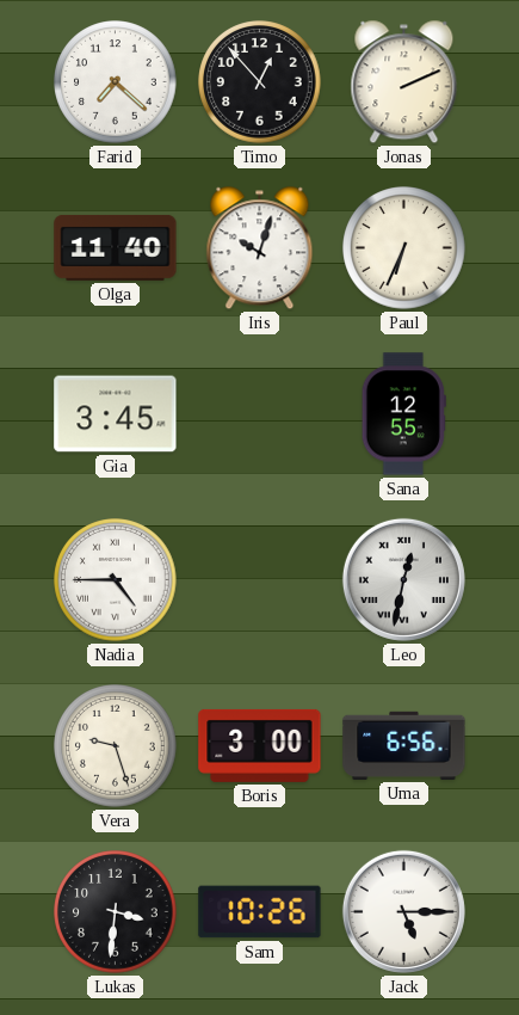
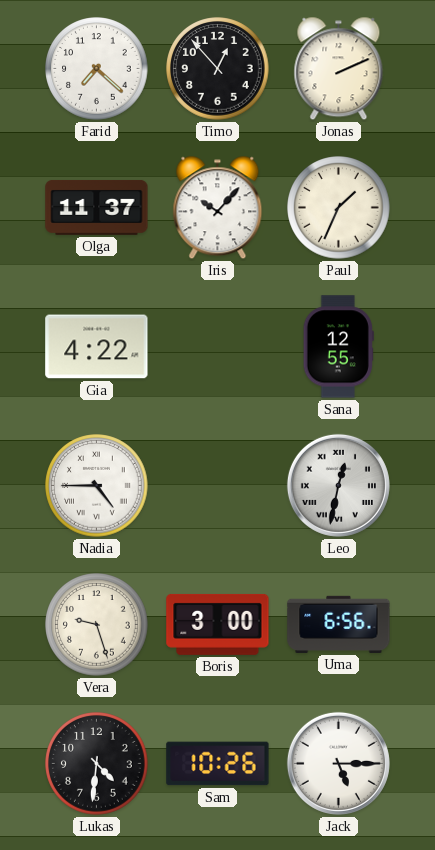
Olga: 11:40 -> 11:37 (97, 207)
Iris: 10:03 -> 10:07 (218, 208)
Paul: 6:34 -> 1:34 (339, 208)
Gia: 3:45 -> 4:22 (97, 347)
Lukas: 3:31 -> 4:31 (97, 764)
